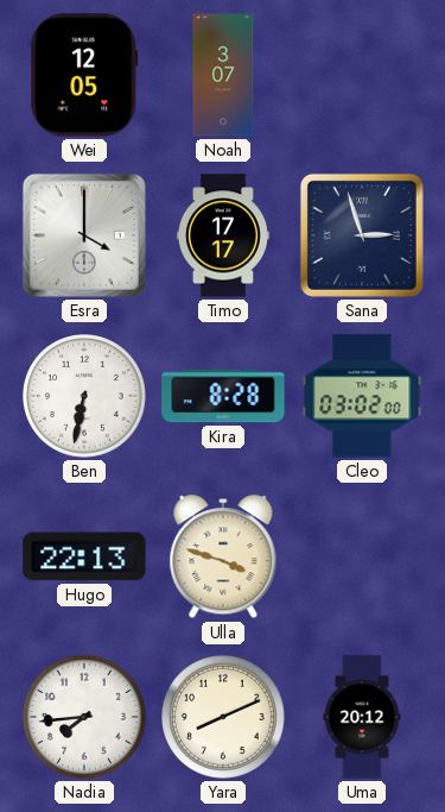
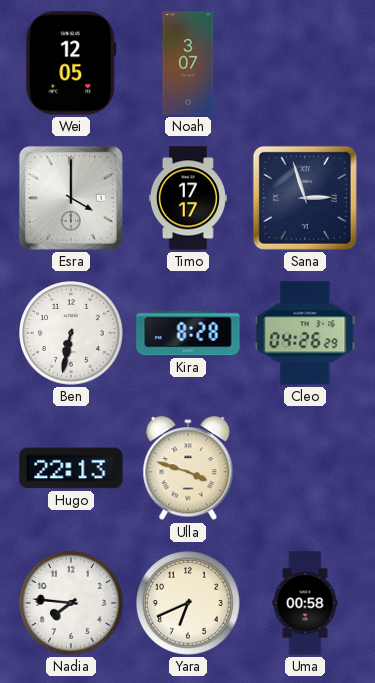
Cleo: 03:02 -> 04:26 (305, 333)
Nadia: 7:44 -> 7:46 (72, 604)
Yara: 8:11 -> 6:41 (189, 604)
Uma: 20:12 -> 00:58 (305, 603)
